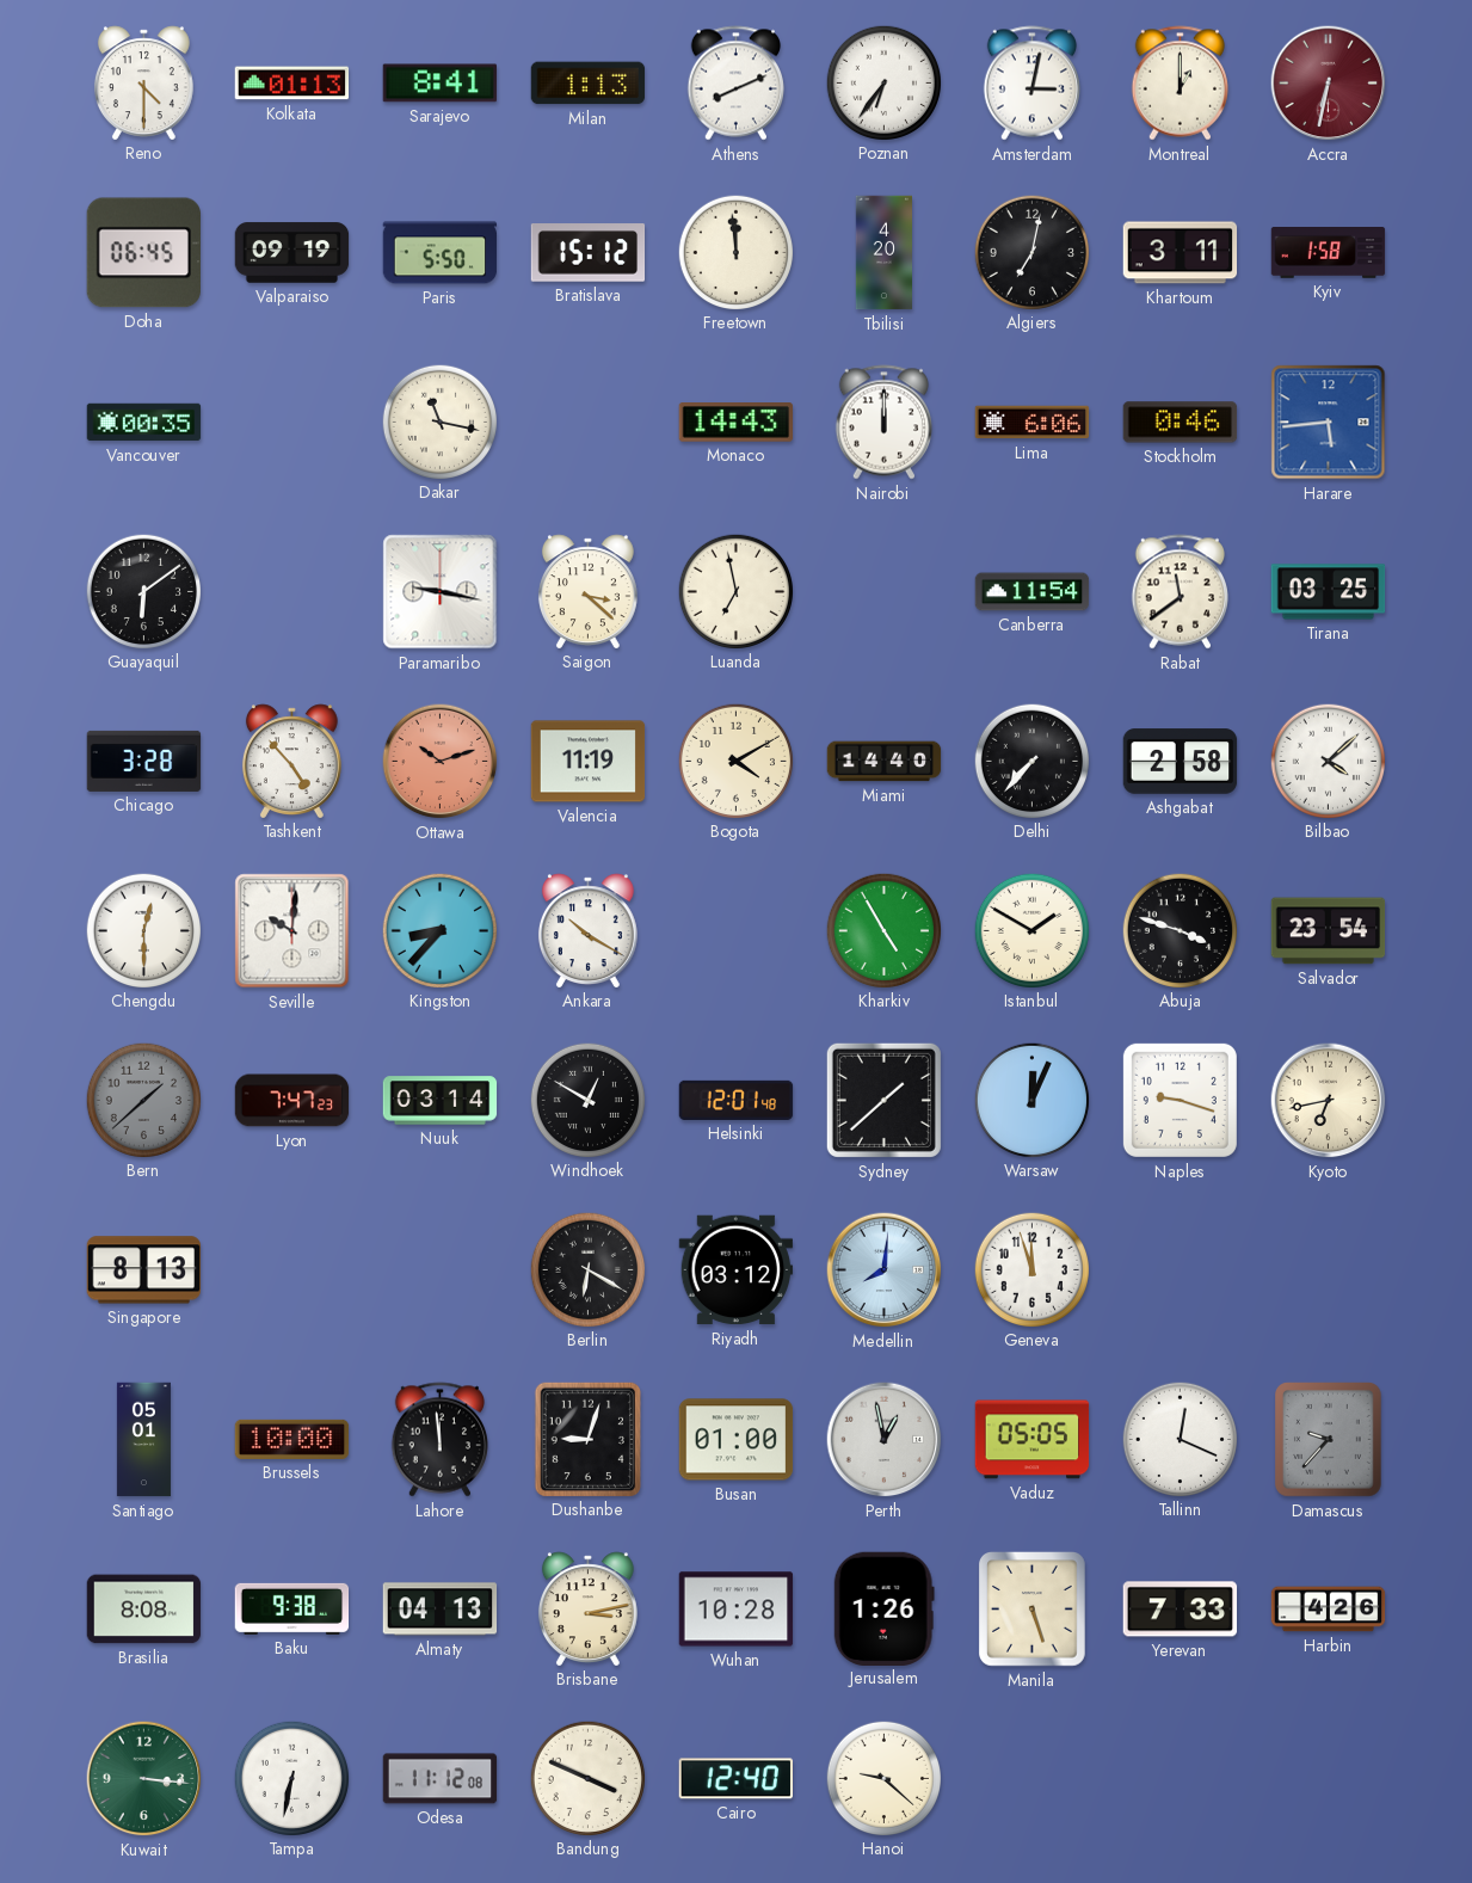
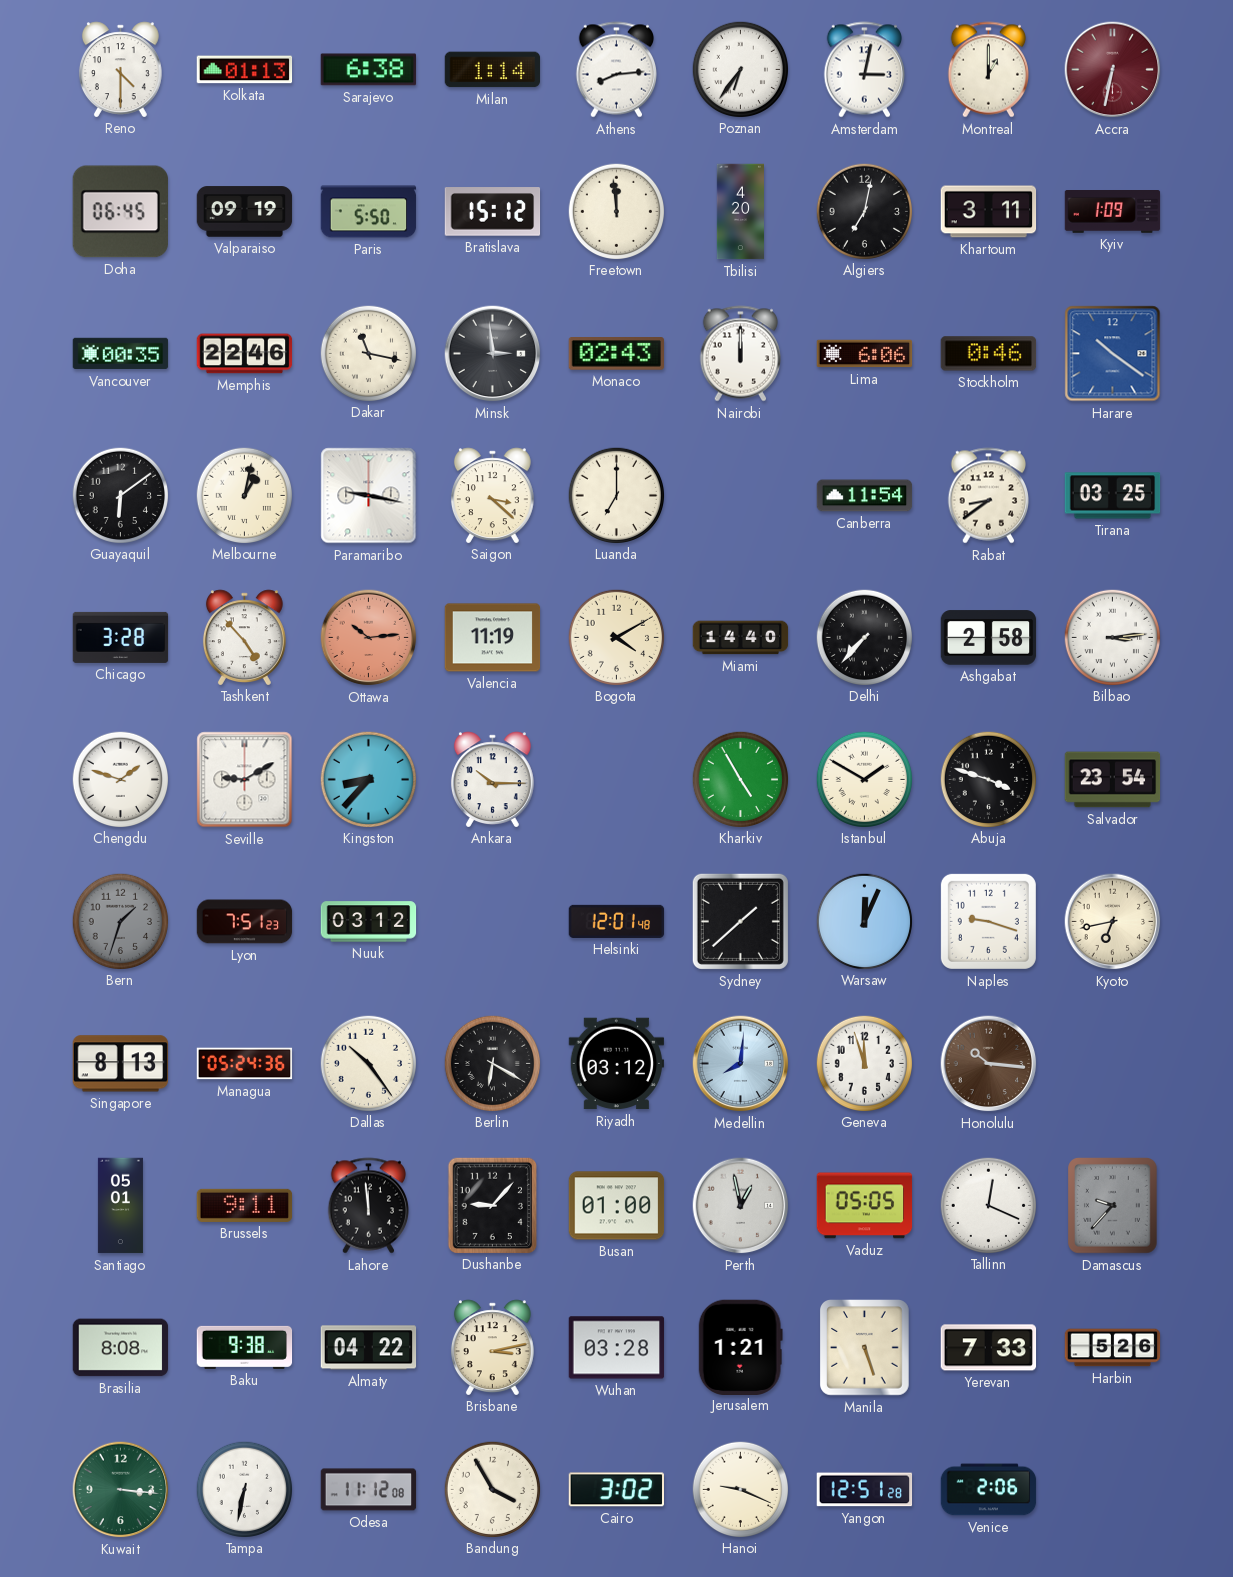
Sarajevo: 8:41 -> 6:38 (369, 70)
Milan: 1:13 -> 1:14 (493, 70)
Athens: 8:11 -> 8:14 (616, 70)
Kyiv: 1:58 -> 1:09 (1113, 212)
Memphis: none -> 22:46 (245, 354)
Minsk: none -> 2:59 (493, 354)
Monaco: 14:43 -> 02:43 (617, 354)
Harare: 5:44 -> 10:21 (1113, 354)
Melbourne: none -> 1:02 (244, 495)
Luanda: 6:58 -> 7:00 (616, 495)
Rabat: 11:39 -> 8:39 (988, 496)
Ottawa: 10:12 -> 10:14 (369, 638)
Bilbao: 4:08 -> 3:14 (1112, 637)
Chengdu: 12:30 -> 1:48 (120, 779)
Seville: 10:01 -> 9:10 (245, 780)
Ankara: 10:20 -> 10:15 (492, 779)
Bern: 1:38 -> 1:33 (120, 921)
Lyon: 7:47 -> 7:51 (245, 922)
Nuuk: 03:14 -> 03:12 (369, 922)
Windhoek: 12:50 -> none (587, 1100)
Managua: none -> 05:24 (245, 1064)
Dallas: none -> 10:24 (368, 1063)
Honolulu: none -> 10:16 (989, 1064)
Brussels: 10:00 -> 9:11 (245, 1205)
Dushanbe: 9:03 -> 9:07 (492, 1205)
Almaty: 04:13 -> 04:22 (369, 1348)
Wuhan: 10:28 -> 03:28 (617, 1348)
Jerusalem: 1:26 -> 1:21 (740, 1347)
Harbin: 4:26 -> 5:26 (1113, 1348)
Bandung: 3:49 -> 3:55 (492, 1489)
Cairo: 12:40 -> 3:02 (616, 1490)
Hanoi: 9:22 -> 9:19 (740, 1489)
Yangon: none -> 12:51 (865, 1490)
Venice: none -> 2:06 (989, 1490)
